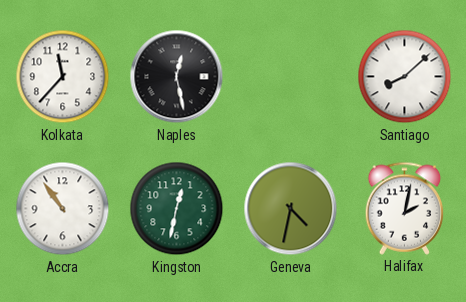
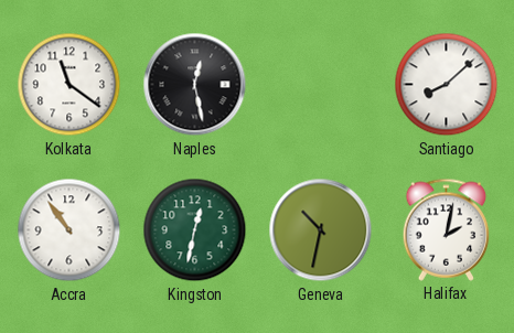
Kolkata: 11:37 -> 11:21 (69, 85)
Geneva: 4:32 -> 10:32 (321, 230)
